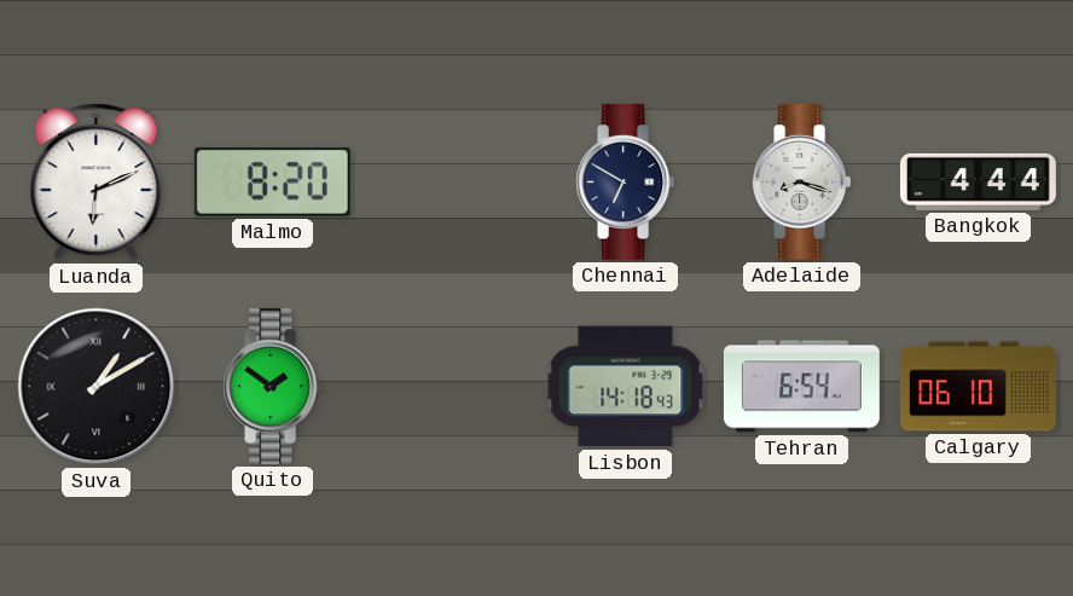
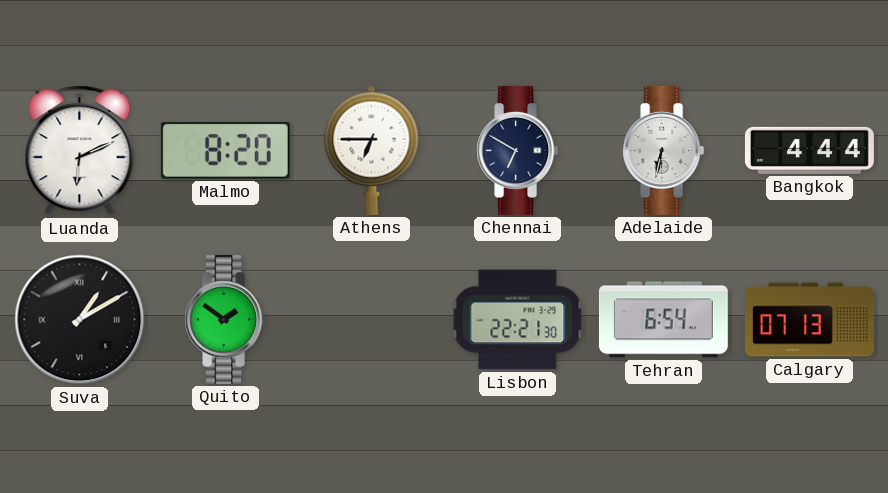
Athens: none -> 6:45 (372, 150)
Adelaide: 8:18 -> 6:32 (664, 150)
Lisbon: 14:18 -> 22:21 (518, 320)
Calgary: 06:10 -> 07:13 (809, 320)
